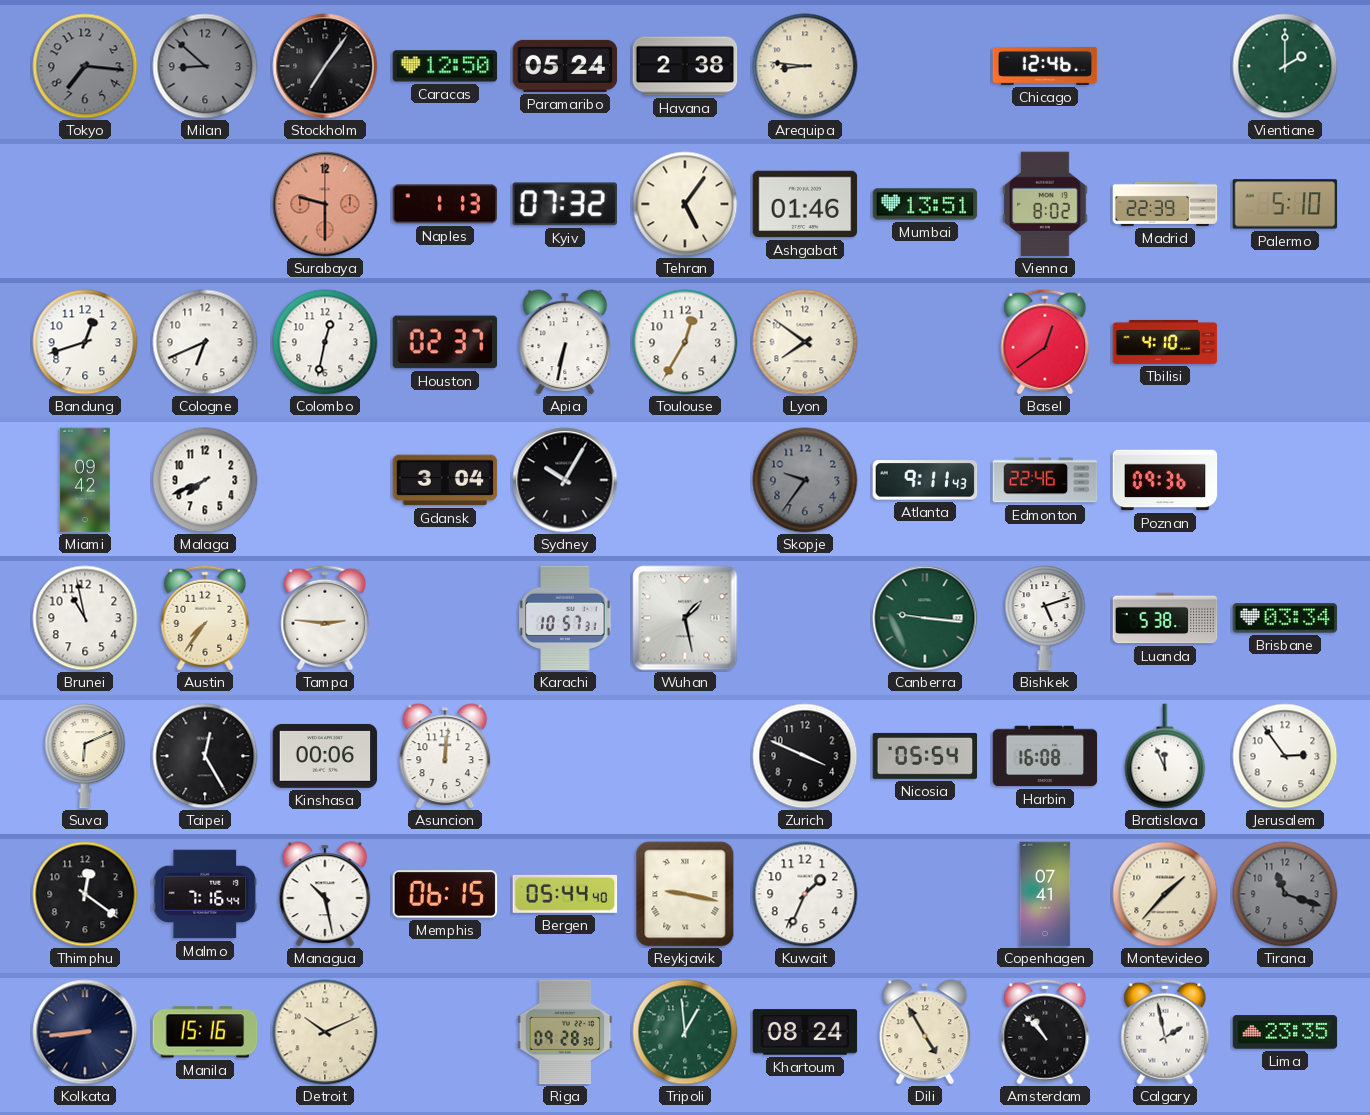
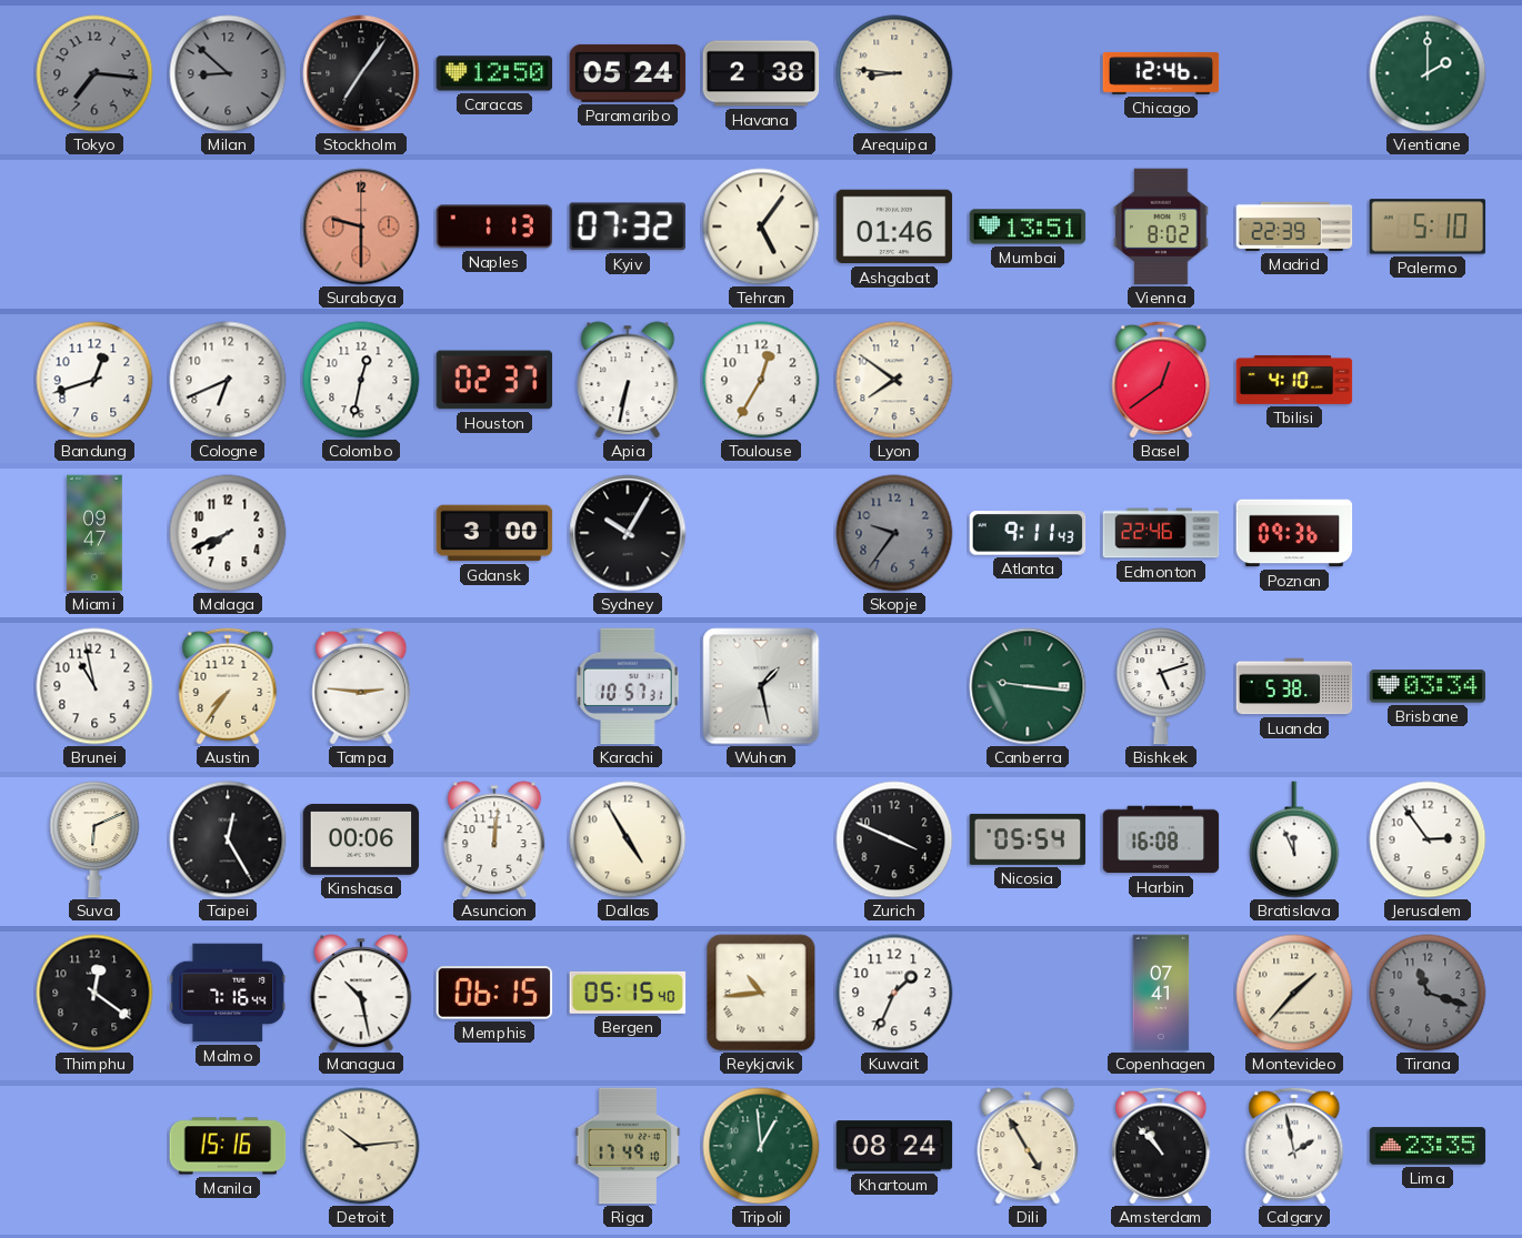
Miami: 09:42 -> 09:47 (94, 533)
Gdansk: 3:04 -> 3:00 (494, 533)
Dallas: none -> 4:55 (628, 839)
Bergen: 05:44 -> 05:15 (628, 993)
Reykjavik: 9:17 -> 10:44 (761, 993)
Kolkata: 8:44 -> none (85, 1032)
Detroit: 10:11 -> 10:14 (361, 1146)
Riga: 09:28 -> 17:49 (628, 1146)
